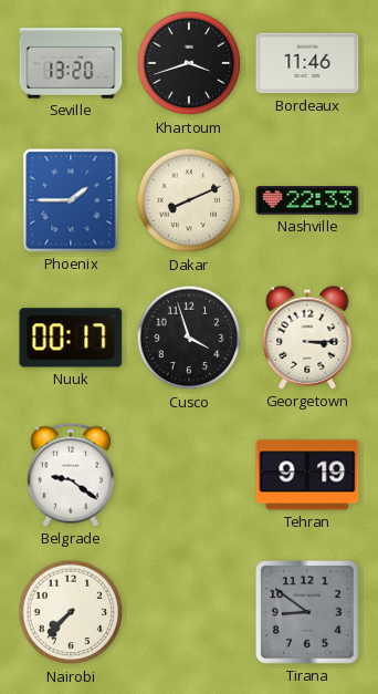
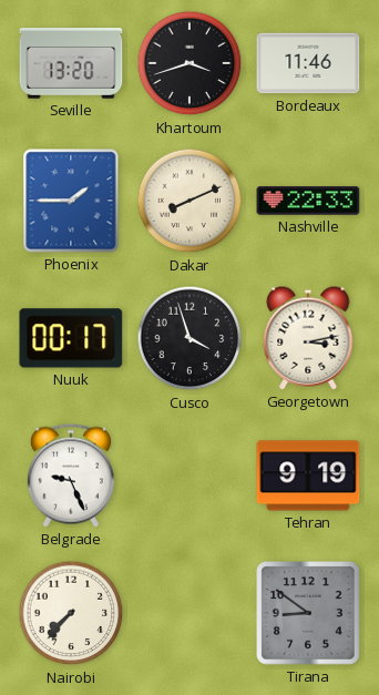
Georgetown: 3:15 -> 3:13 (308, 338)
Belgrade: 9:21 -> 9:26 (71, 476)
